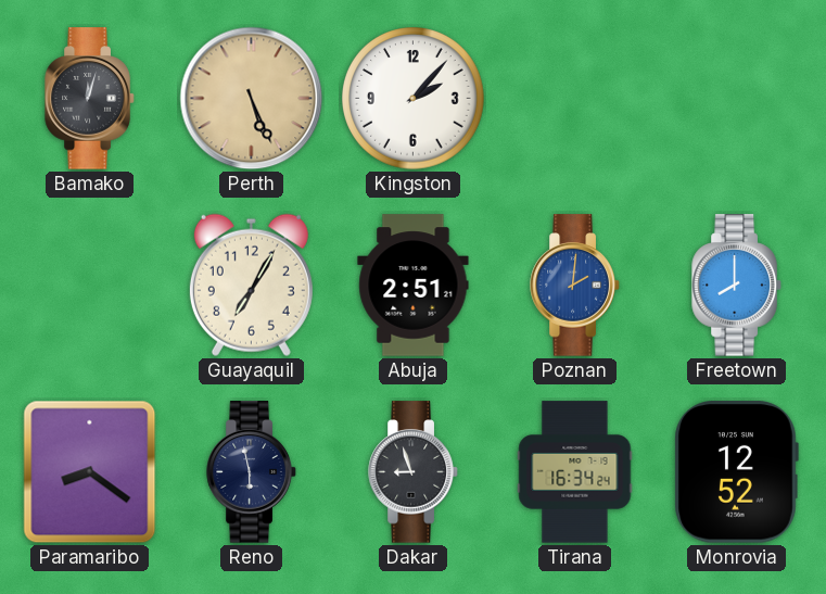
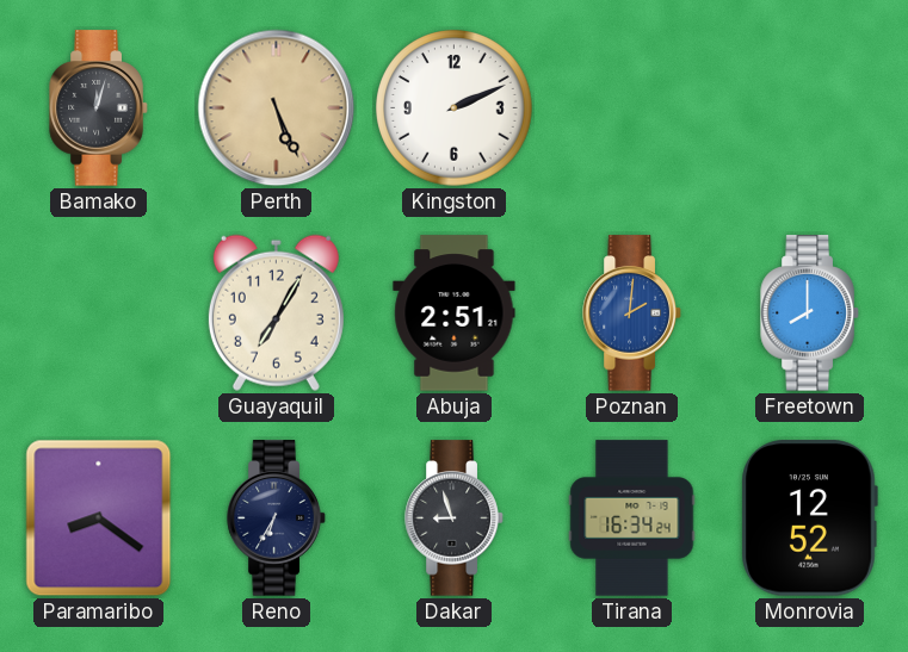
Kingston: 2:07 -> 2:11 (455, 108)
Reno: 5:58 -> 6:35 (277, 519)
